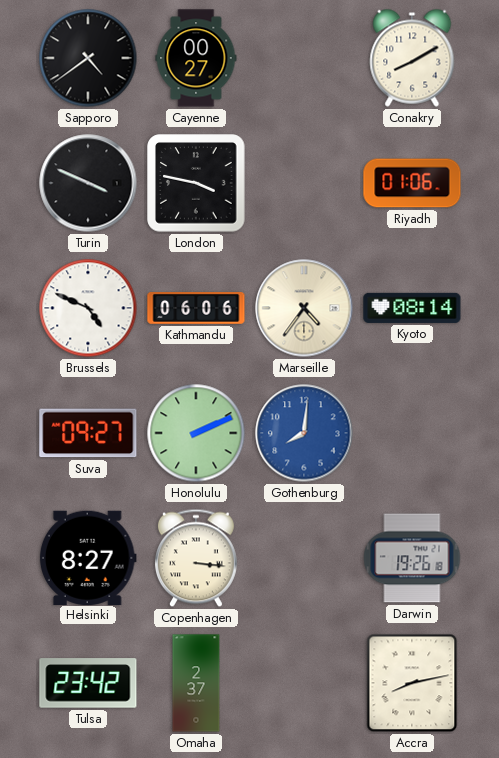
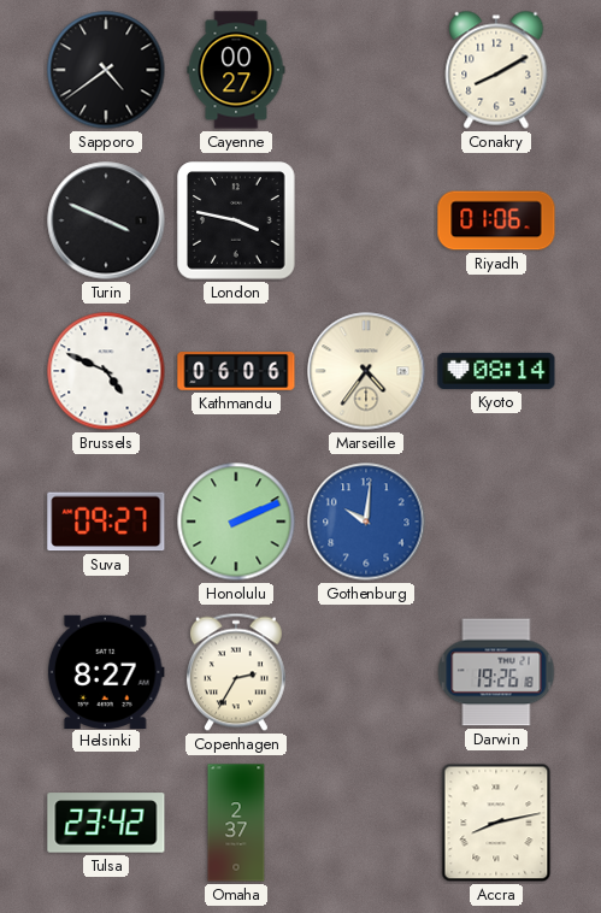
Gothenburg: 8:01 -> 10:01 (366, 522)
Copenhagen: 3:16 -> 2:35 (236, 672)
